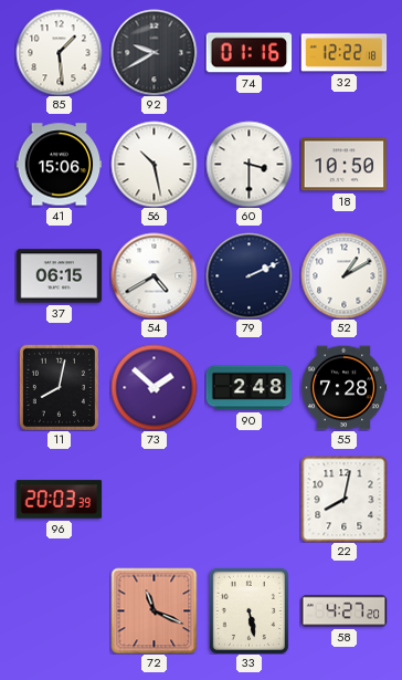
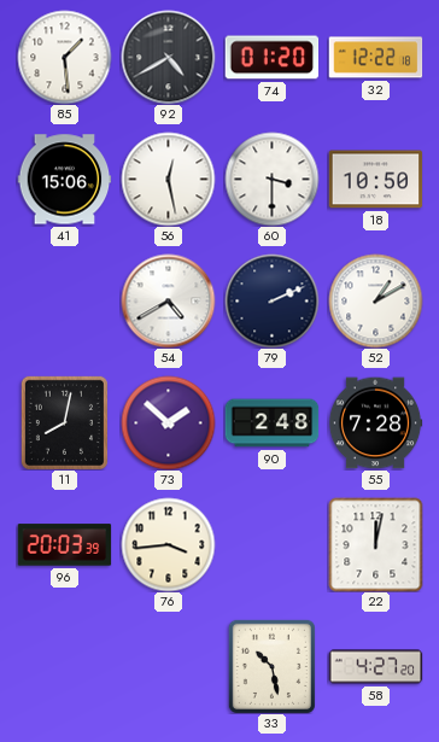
92: 9:40 -> 4:40 (168, 57)
74: 01:16 -> 01:20 (271, 58)
56: 10:28 -> 12:28 (168, 179)
37: 06:15 -> none (59, 276)
76: none -> 3:44 (168, 544)
22: 8:02 -> 12:02 (375, 544)
72: 11:19 -> none (154, 610)
33: 5:28 -> 10:28 (271, 666)
